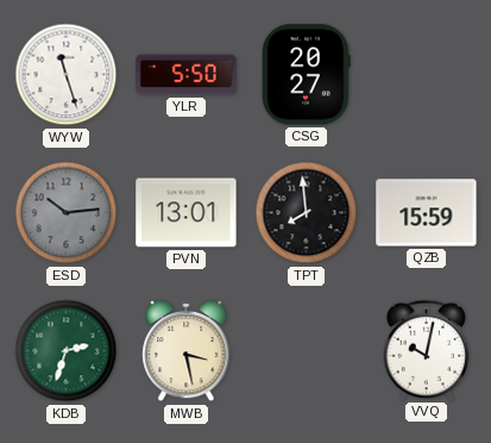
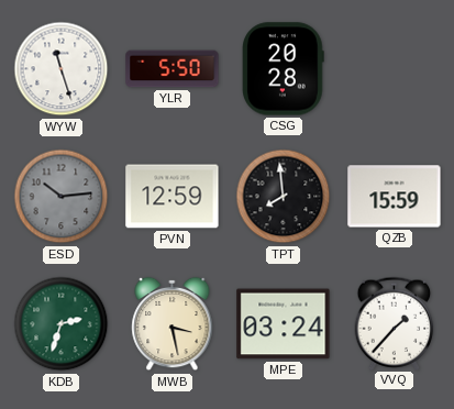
CSG: 20:27 -> 20:28 (284, 69)
PVN: 13:01 -> 12:59 (173, 197)
MPE: none -> 03:24 (284, 324)
VVQ: 10:02 -> 1:37 (395, 323)
